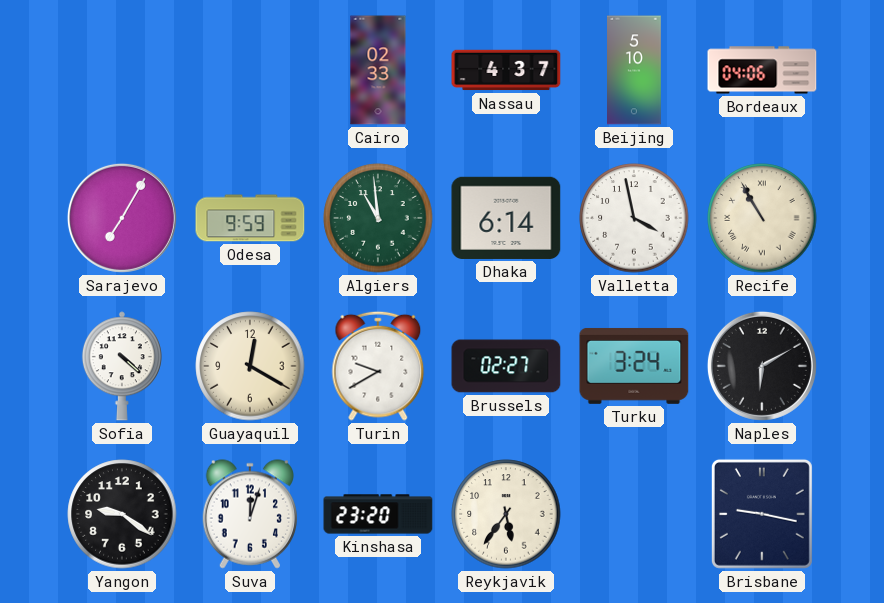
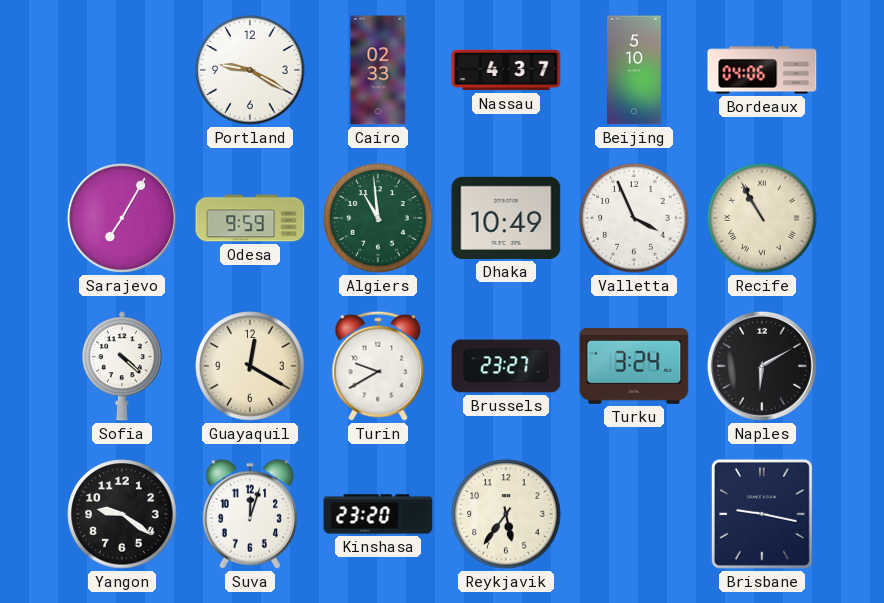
Portland: none -> 9:20 (250, 70)
Dhaka: 6:14 -> 10:49 (506, 218)
Valletta: 3:58 -> 3:56 (634, 218)
Brussels: 02:27 -> 23:27 (506, 366)
